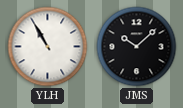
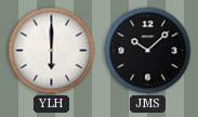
YLH: 10:55 -> 6:00 (52, 51)
